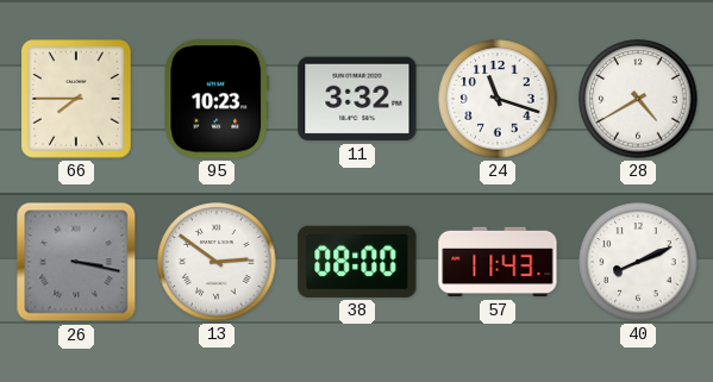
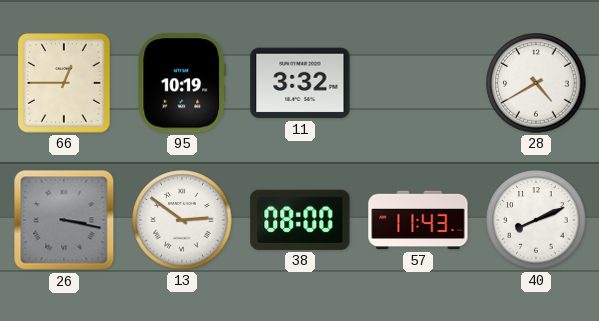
66: 7:45 -> 12:45 (65, 83)
95: 10:23 -> 10:19 (182, 83)
24: 11:18 -> none (498, 99)
